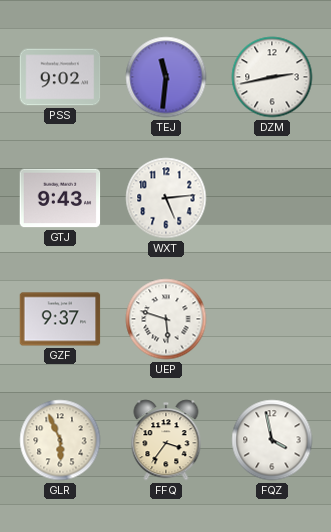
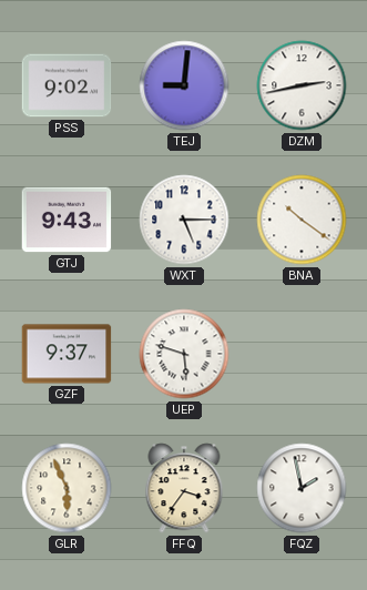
TEJ: 11:31 -> 9:01 (184, 85)
WXT: 5:14 -> 5:15 (184, 220)
BNA: none -> 10:21 (302, 220)
FQZ: 3:58 -> 1:58 (302, 488)
